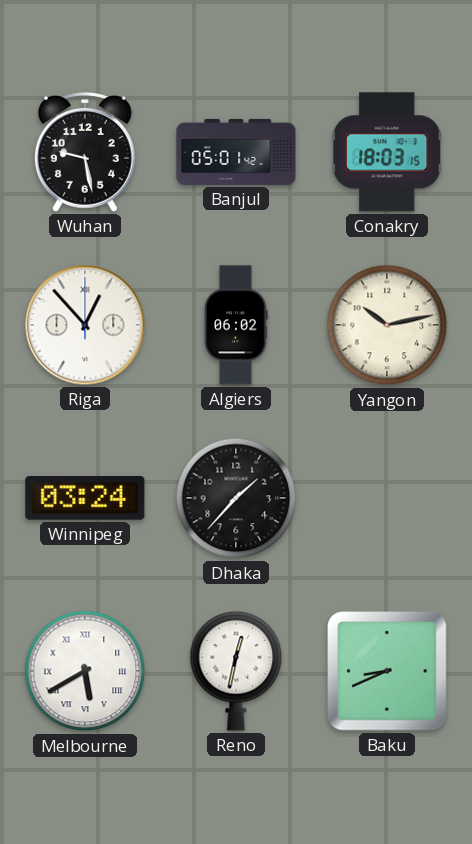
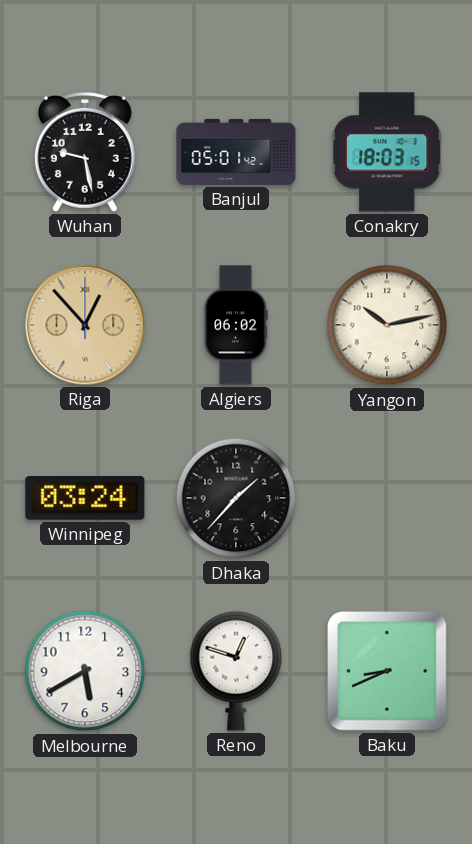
Riga dial: white -> champagne (85, 325)
Melbourne numerals: Roman -> Arabic (85, 671)
Reno: 12:32 -> 12:48 (236, 671)
